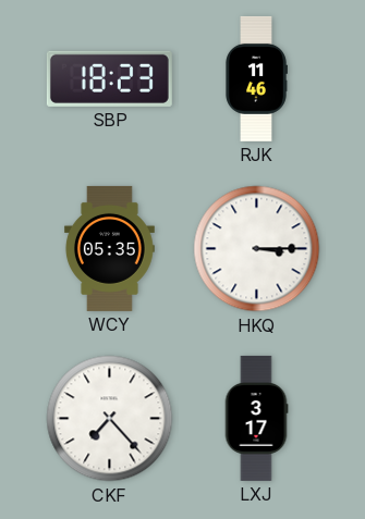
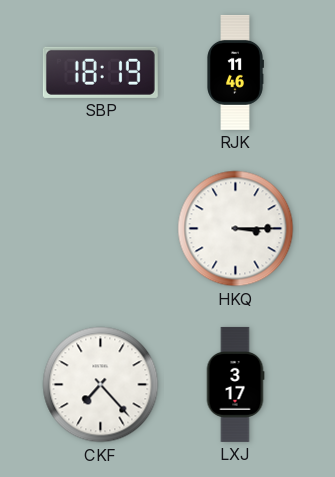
SBP: 18:23 -> 18:19 (100, 72)
WCY: 05:35 -> none (109, 248)
